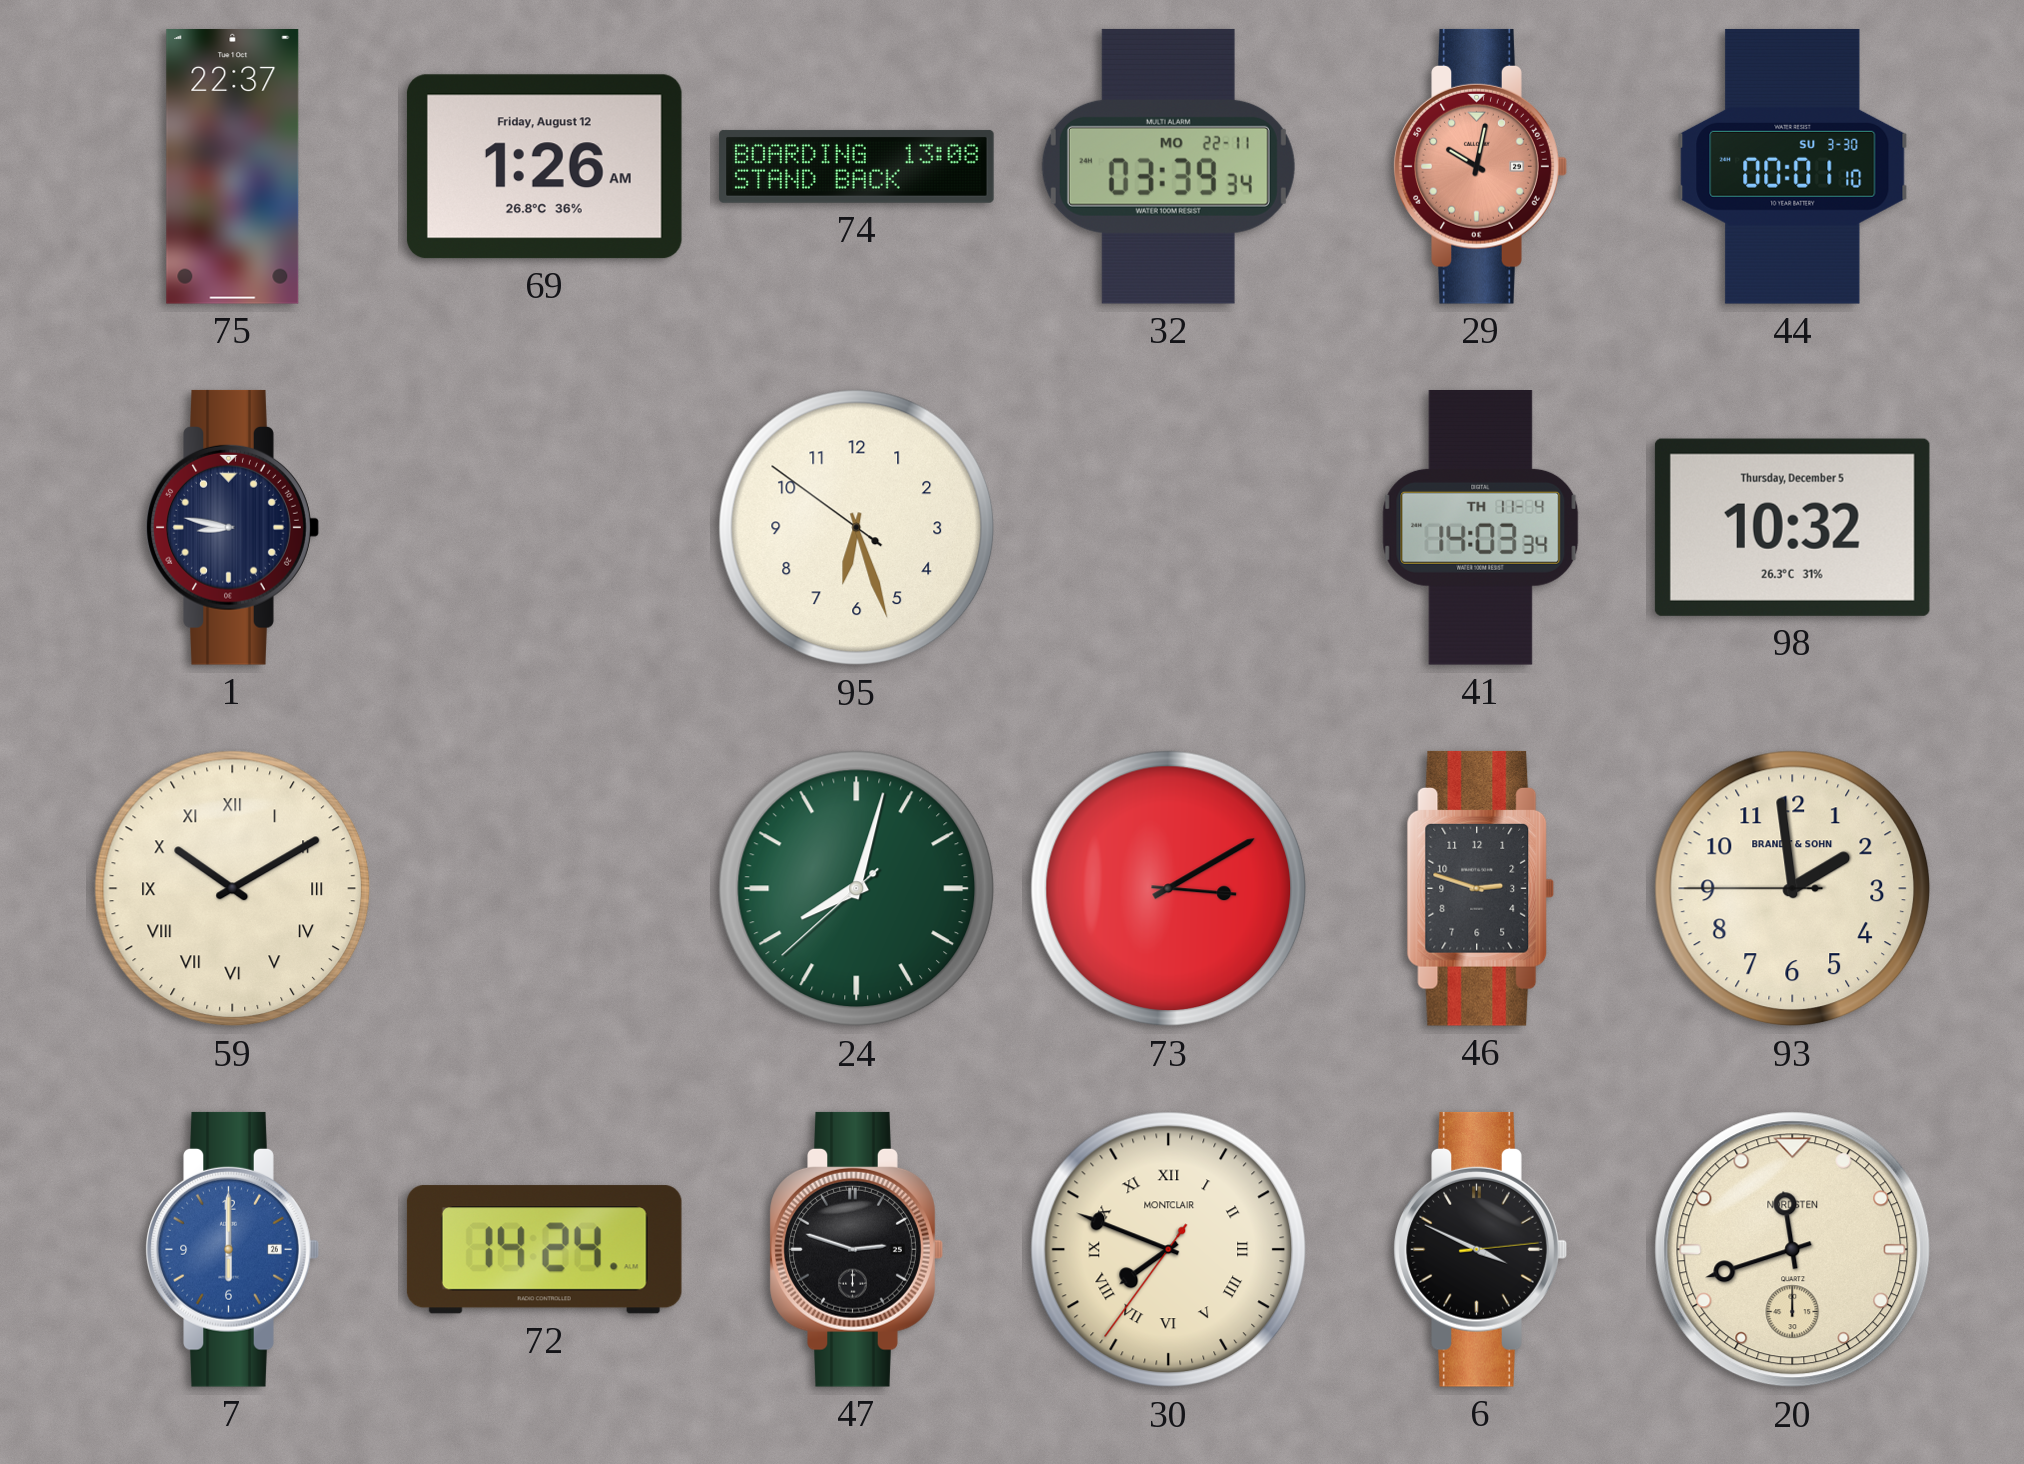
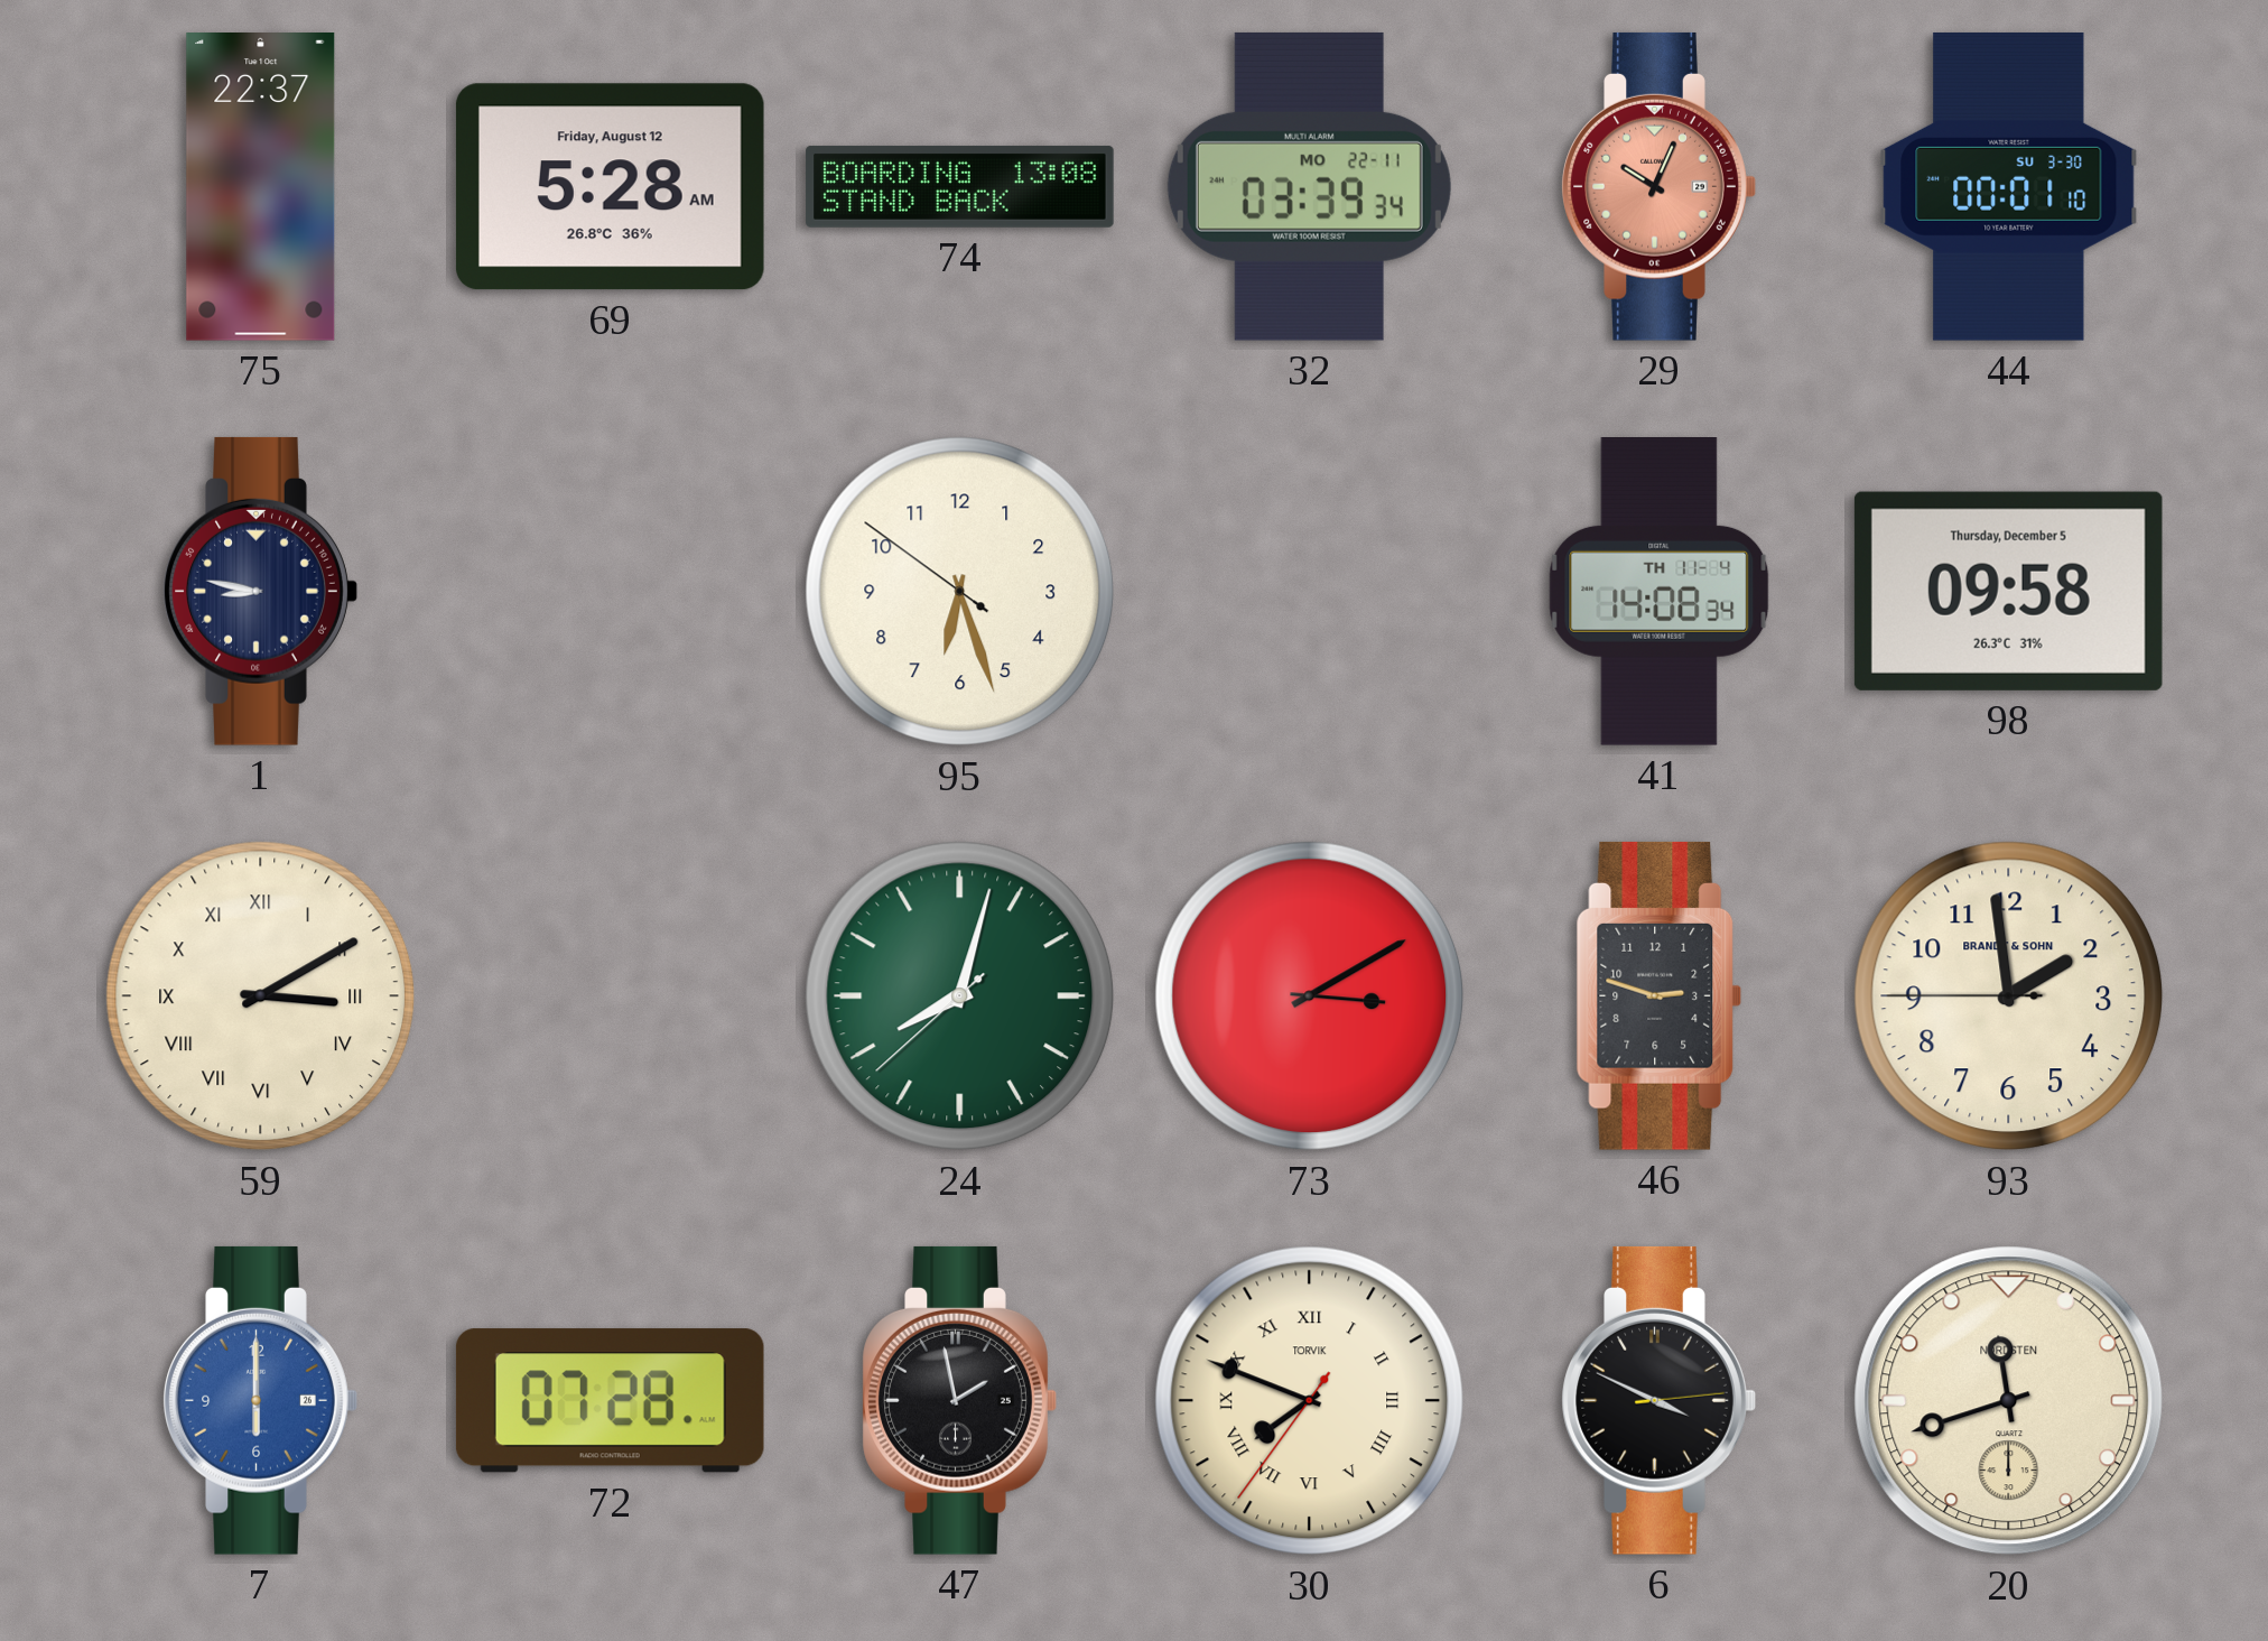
69: 1:26 -> 5:28 (610, 187)
29: 10:02 -> 10:04 (1658, 186)
41: 14:03 -> 14:08 (1660, 592)
98: 10:32 -> 09:58 (2008, 591)
59: 10:10 -> 3:10 (261, 996)
72: 14:24 -> 07:28 (610, 1401)
47: 2:48 -> 1:58 (959, 1400)
30 brand: MONTCLAIR -> TORVIK (1310, 1401)
